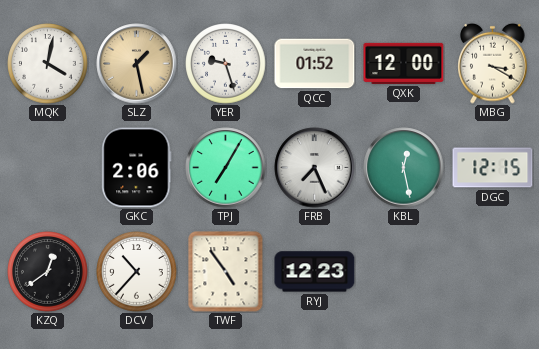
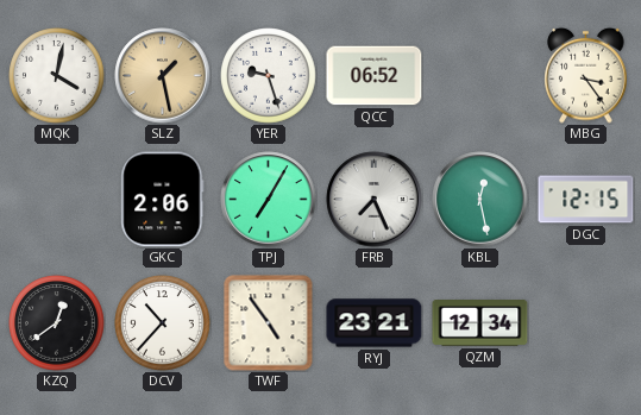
QCC: 01:52 -> 06:52 (375, 76)
QXK: 12:00 -> none (404, 63)
MBG: 3:20 -> 3:24 (586, 75)
RYJ: 12:23 -> 23:21 (375, 323)
QZM: none -> 12:34 (480, 323)
